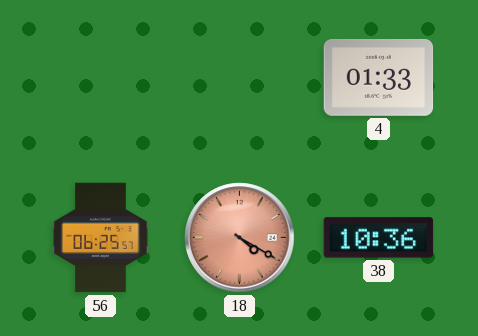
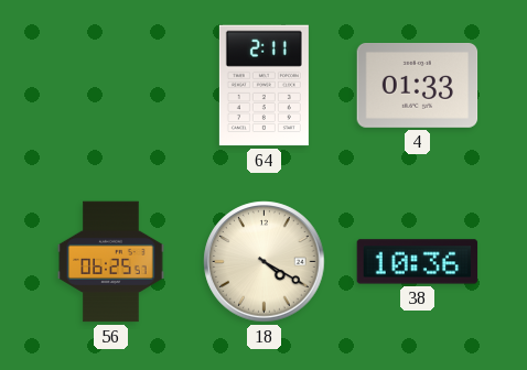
64: none -> 2:11 (263, 86)
18 dial: salmon -> cream (265, 262)
